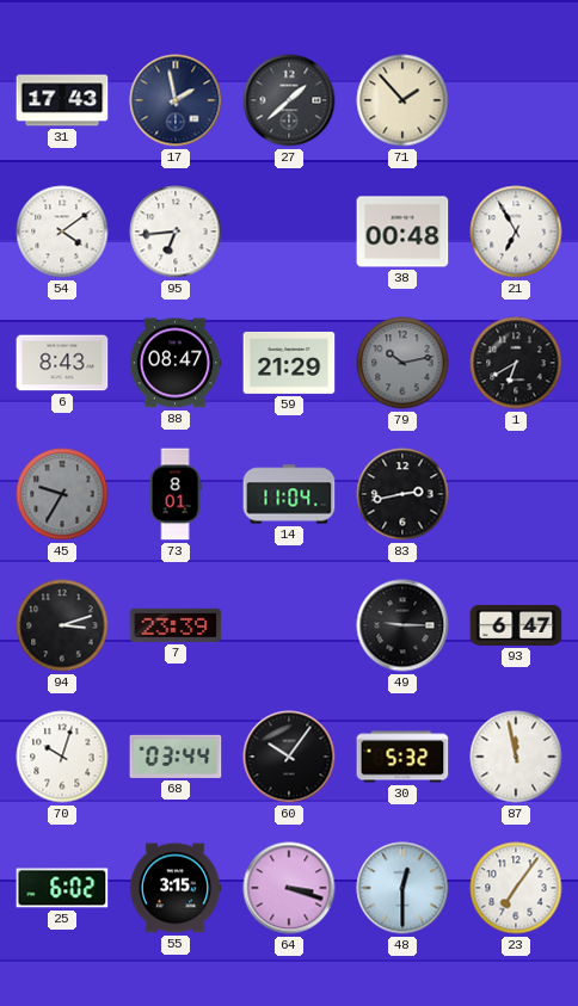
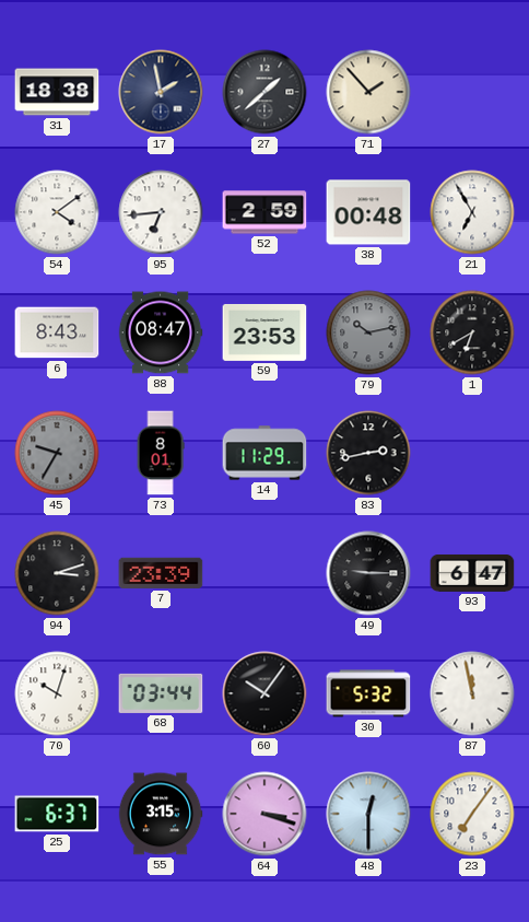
31: 17:43 -> 18:38 (57, 92)
52: none -> 2:59 (264, 212)
59: 21:29 -> 23:53 (264, 332)
14: 11:04 -> 11:29 (264, 453)
25: 6:02 -> 6:37 (57, 814)
